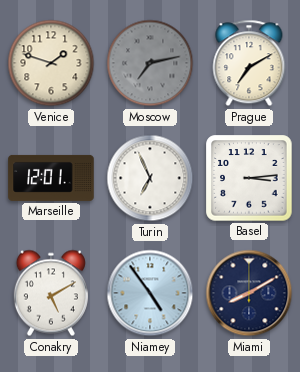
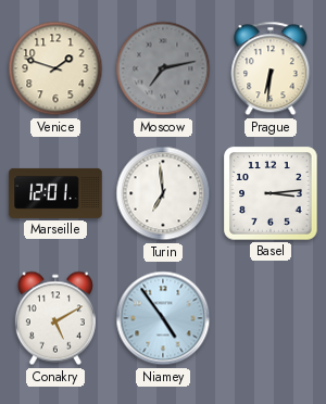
Prague: 7:10 -> 6:31 (271, 68)
Turin: 6:56 -> 6:59 (163, 193)
Miami: 8:10 -> none (249, 293)
